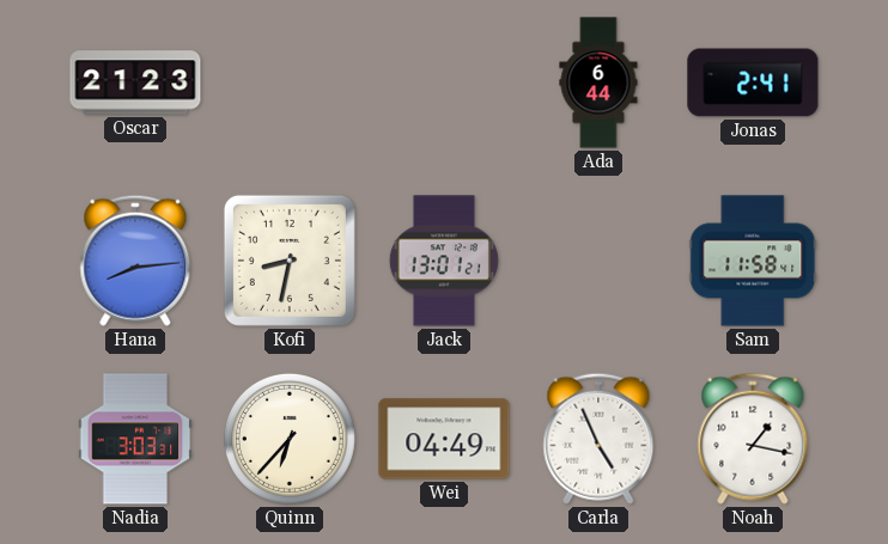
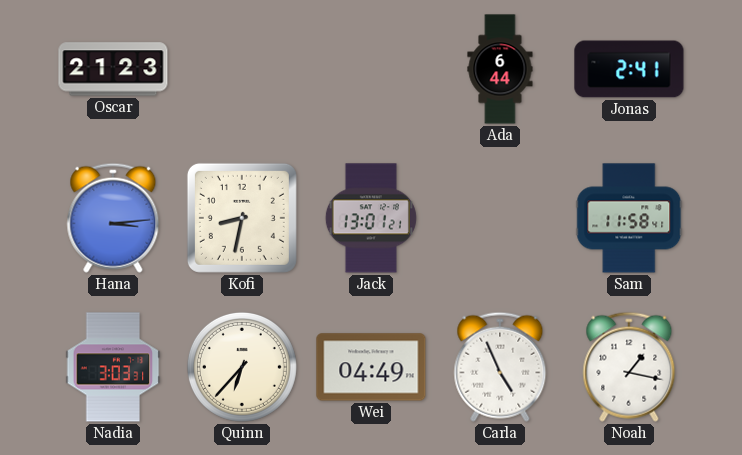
Hana: 8:14 -> 3:14 (113, 218)
